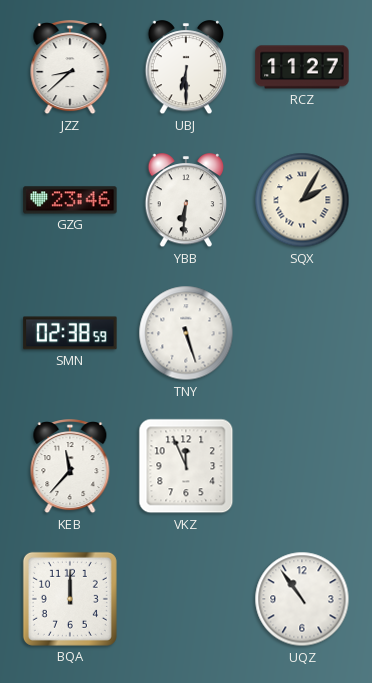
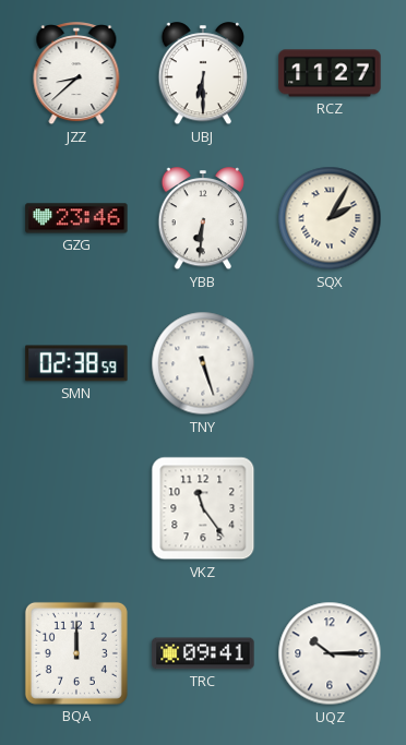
KEB: 11:37 -> none (70, 467)
VKZ: 11:56 -> 11:24 (203, 508)
TRC: none -> 09:41 (203, 653)
UQZ: 10:54 -> 10:15 (330, 653)
